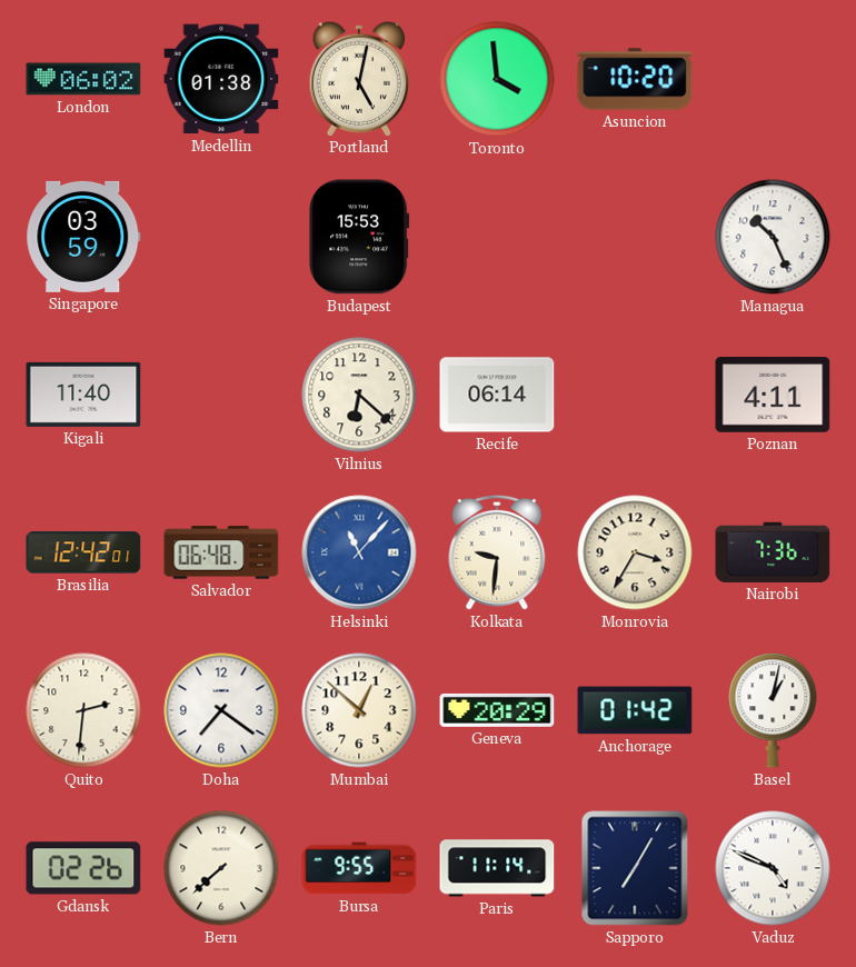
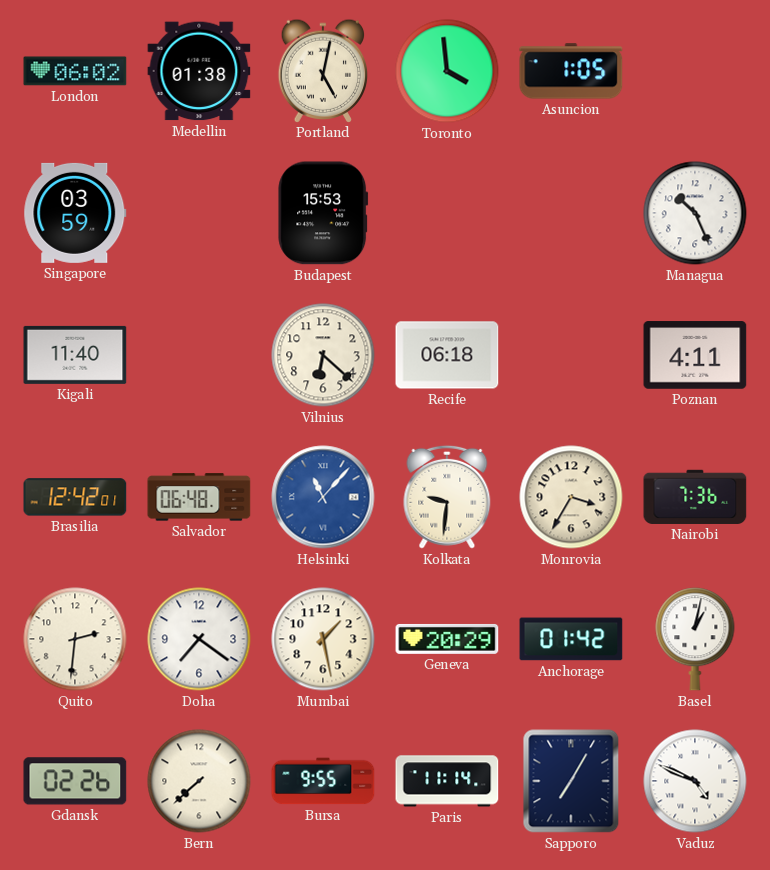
Asuncion: 10:20 -> 1:05 (571, 71)
Recife: 06:14 -> 06:18 (447, 355)
Mumbai: 12:52 -> 1:28 (323, 639)
